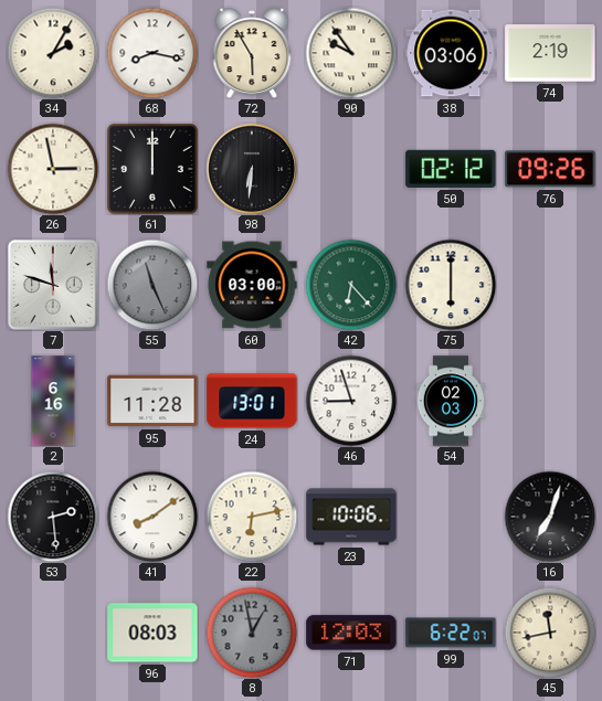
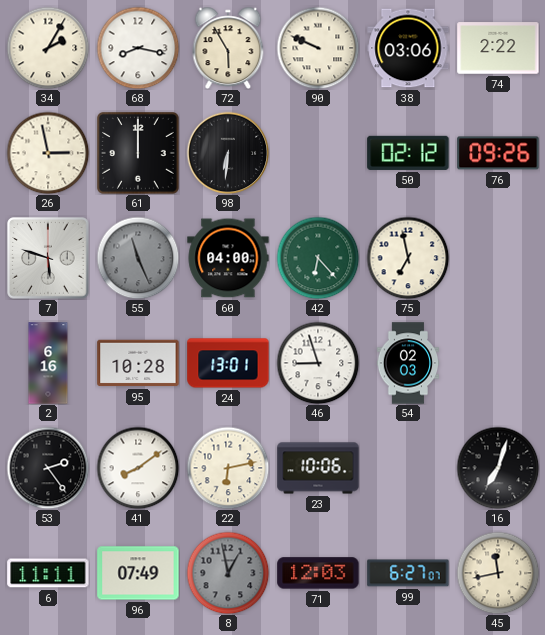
90: 9:54 -> 9:49 (318, 48)
74: 2:19 -> 2:22 (498, 48)
7: 11:48 -> 5:48 (48, 258)
60: 03:00 -> 04:00 (228, 258)
75: 6:00 -> 6:58 (408, 258)
95: 11:28 -> 10:28 (138, 363)
53: 2:29 -> 2:24 (48, 468)
6: none -> 11:11 (48, 573)
96: 08:03 -> 07:49 (138, 573)
99: 6:22 -> 6:27 (408, 573)
